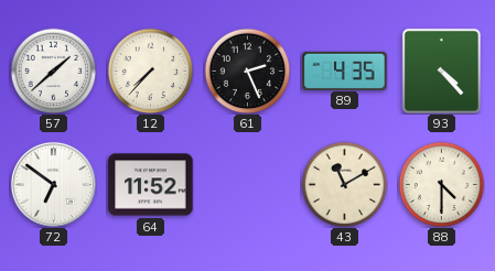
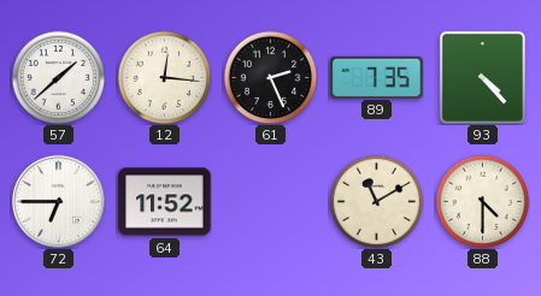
12: 7:37 -> 12:16 (164, 77)
89: 4:35 -> 7:35 (377, 77)
72: 6:51 -> 6:45 (58, 201)
